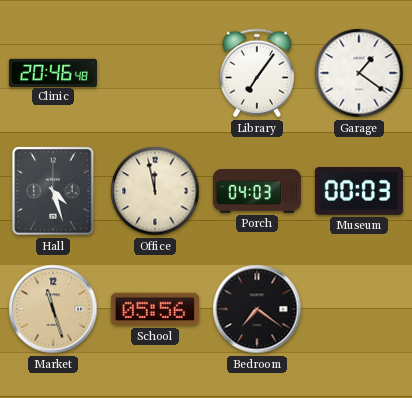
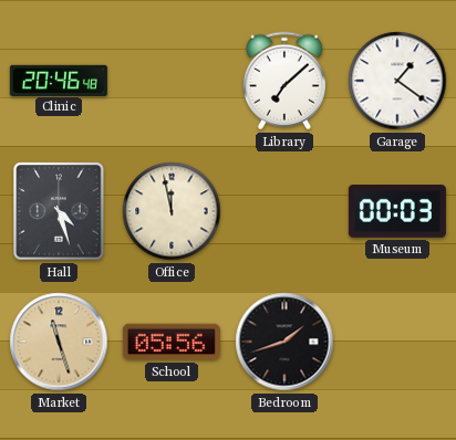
Library: 7:06 -> 7:08 (284, 81)
Porch: 04:03 -> none (257, 192)
Bedroom: 7:21 -> 1:42 (284, 342)
